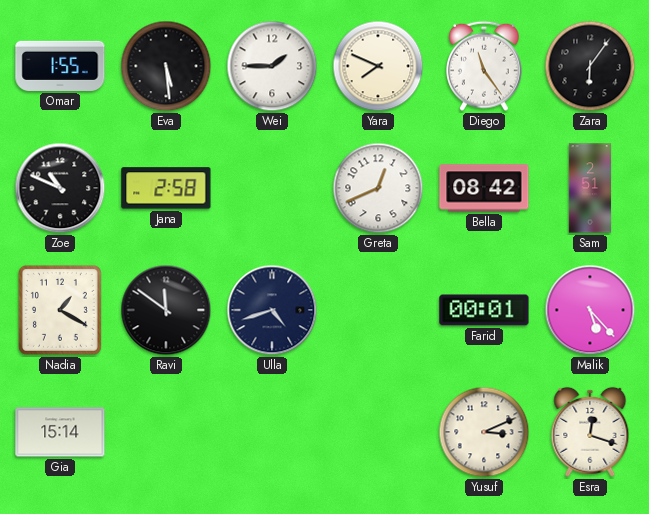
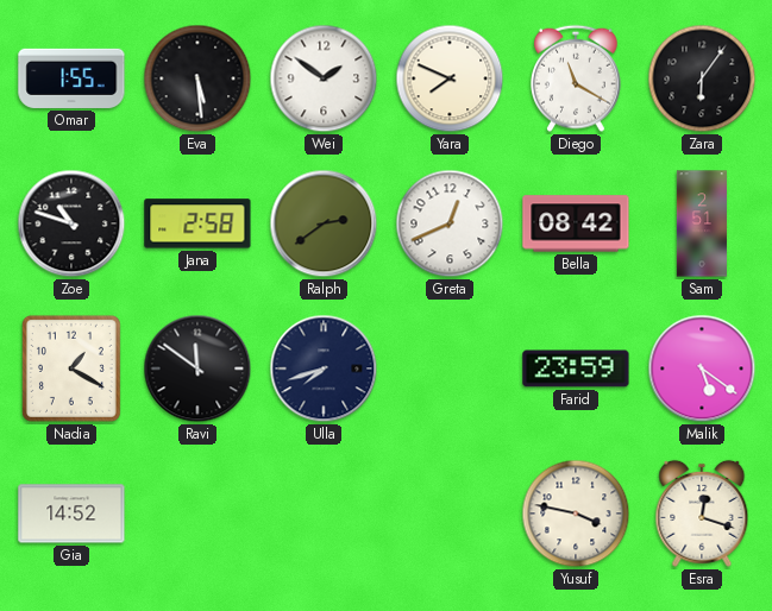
Wei: 1:45 -> 1:51 (324, 78)
Diego: 11:24 -> 11:20 (577, 78)
Zoe: 10:49 -> 10:48 (71, 223)
Ralph: none -> 2:39 (324, 223)
Ulla: 4:42 -> 7:42 (324, 369)
Farid: 00:01 -> 23:59 (576, 369)
Malik: 5:23 -> 5:21 (702, 369)
Gia: 15:14 -> 14:52 (71, 514)
Yusuf: 3:11 -> 3:47 (576, 514)
